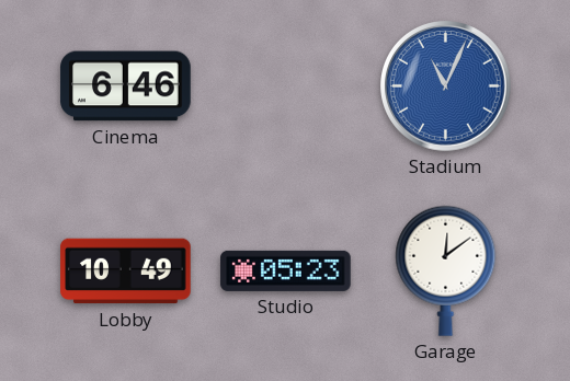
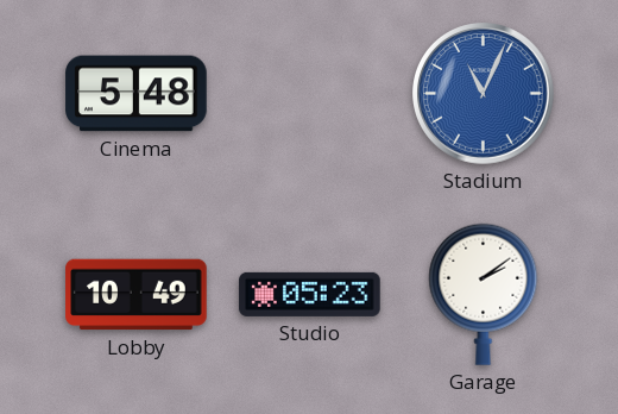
Cinema: 6:46 -> 5:48 (137, 94)
Garage: 12:09 -> 2:09 (484, 294)
